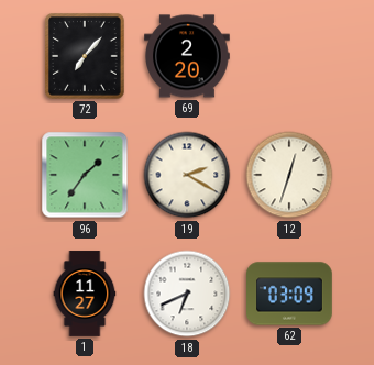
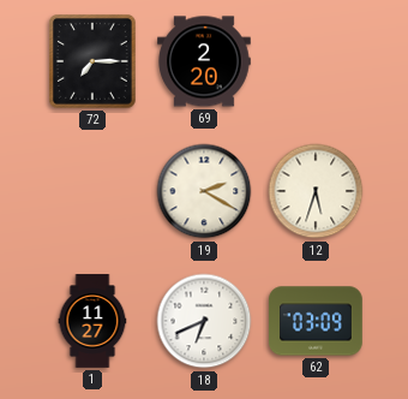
72: 7:07 -> 7:15 (94, 62)
96: 1:36 -> none (85, 175)
12: 12:33 -> 5:33 (316, 191)
